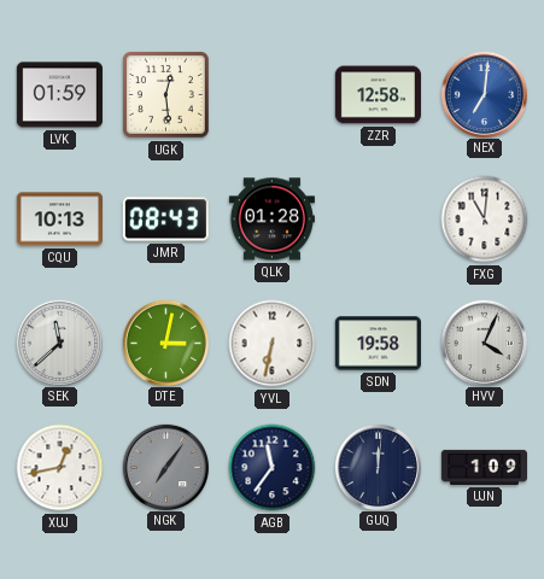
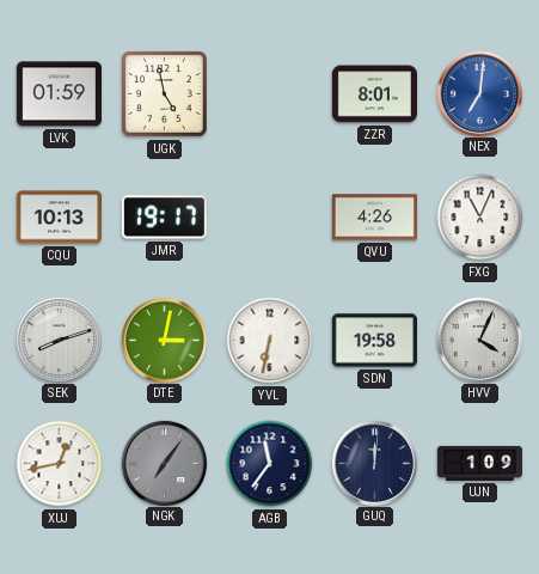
UGK: 12:29 -> 4:58 (164, 93)
ZZR: 12:58 -> 8:01 (374, 94)
JMR: 08:43 -> 19:17 (164, 218)
QLK: 01:28 -> none (271, 220)
QVU: none -> 4:26 (374, 218)
FXG: 11:01 -> 11:04 (480, 218)
SEK: 11:38 -> 8:12 (59, 340)
